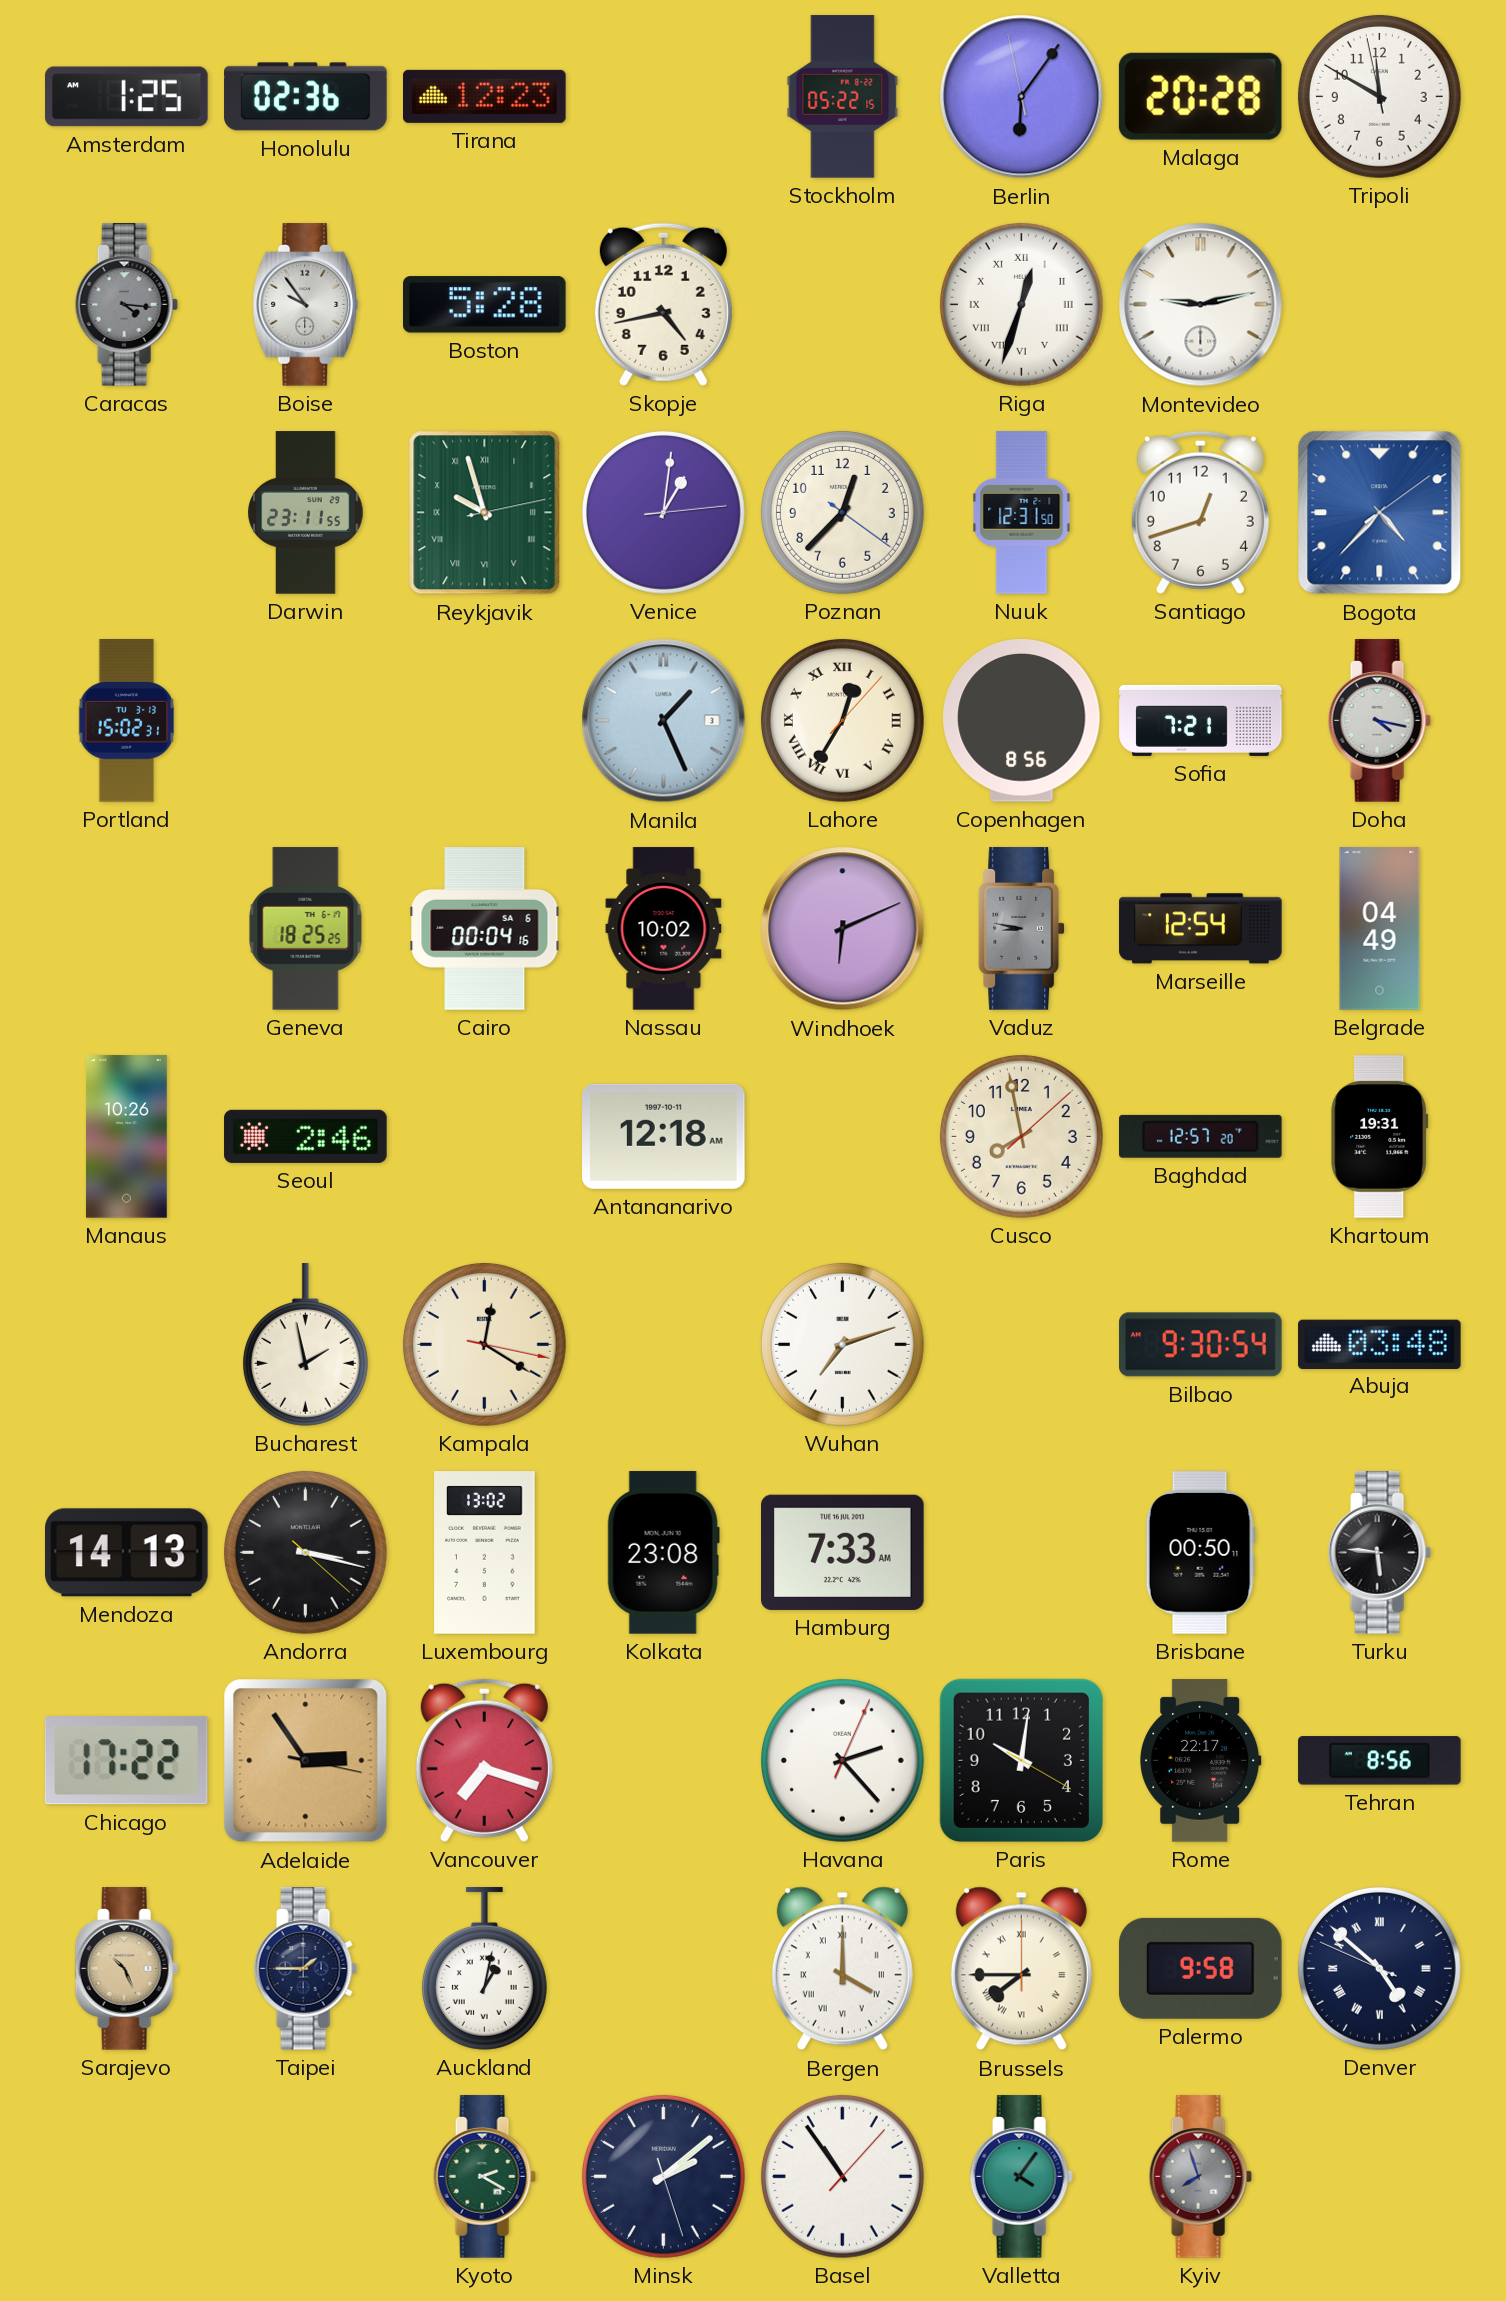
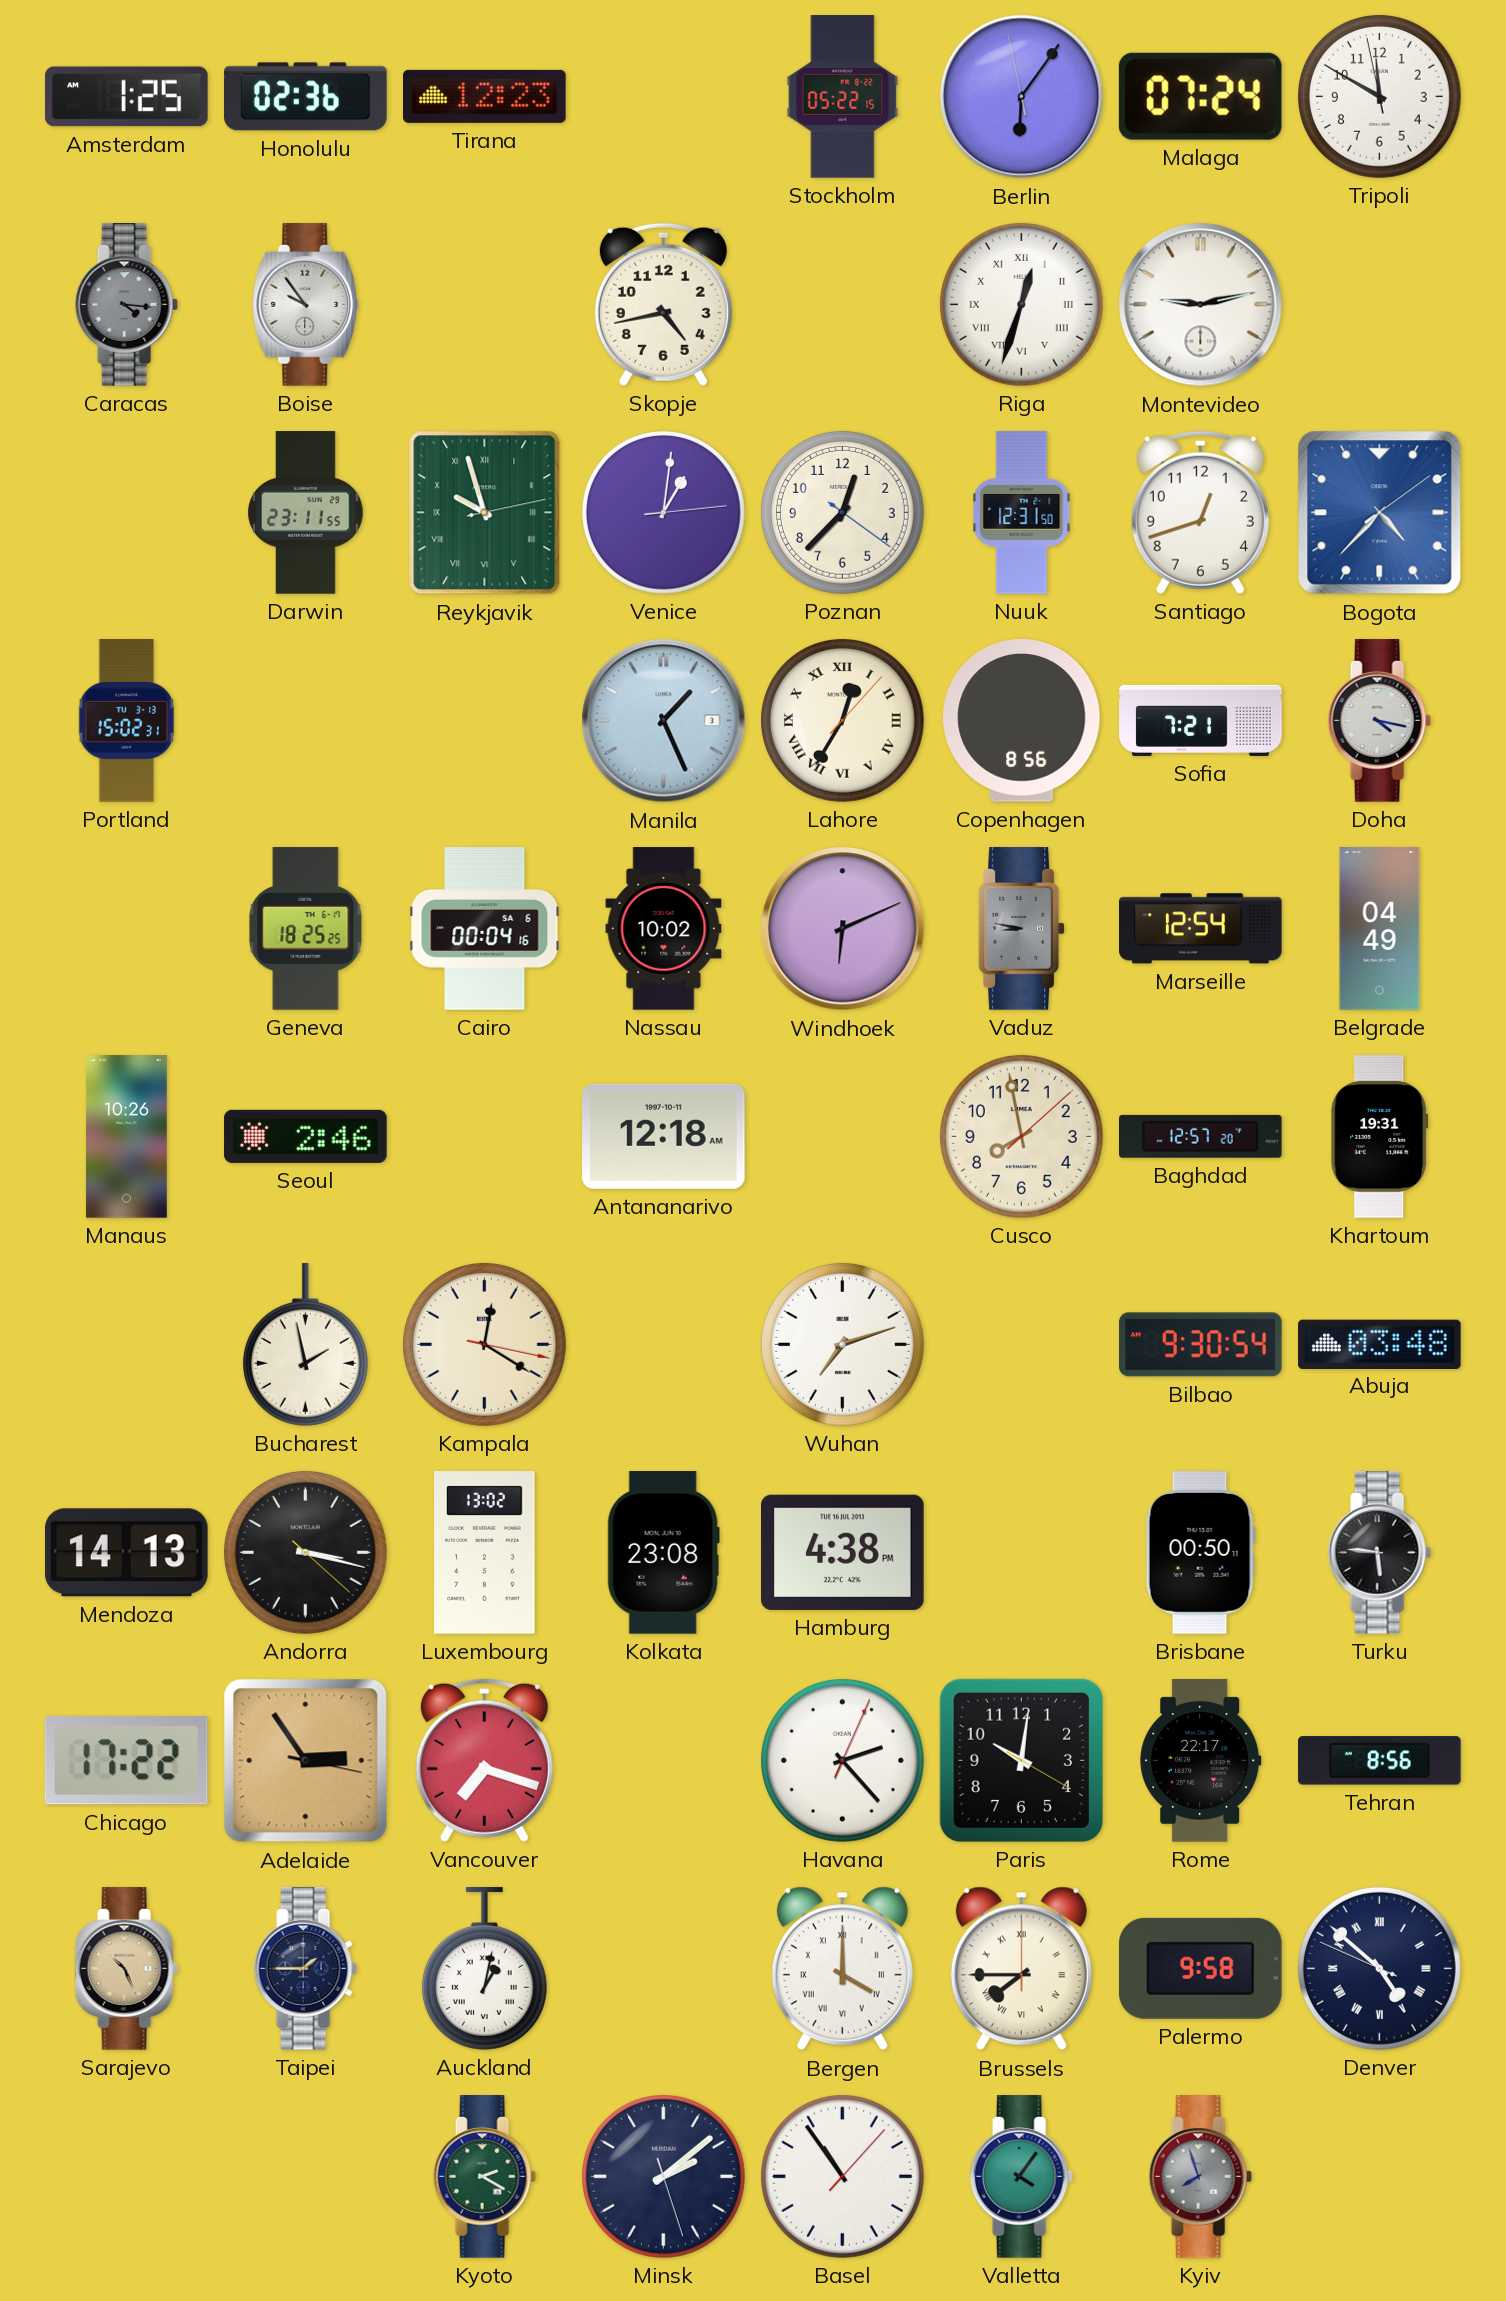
Malaga: 20:28 -> 07:24 (1200, 96)
Boston: 5:28 -> none (485, 305)
Hamburg: 7:33 -> 4:38 (843, 1552)
